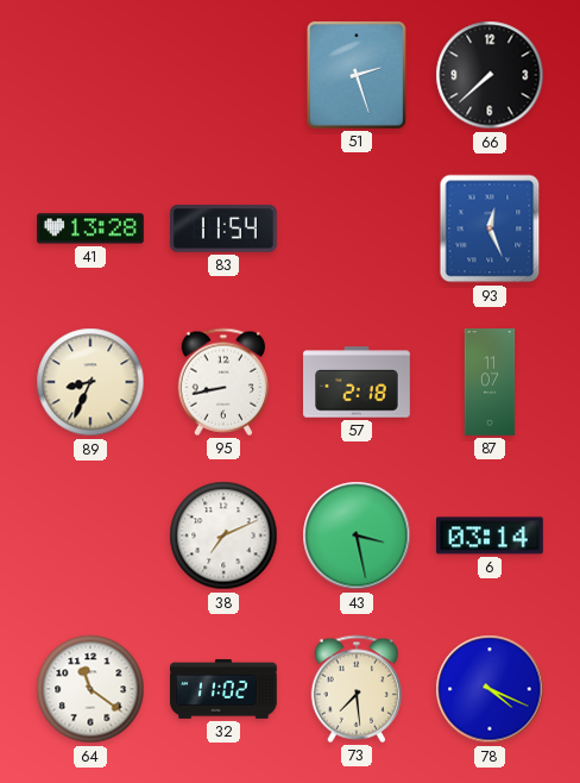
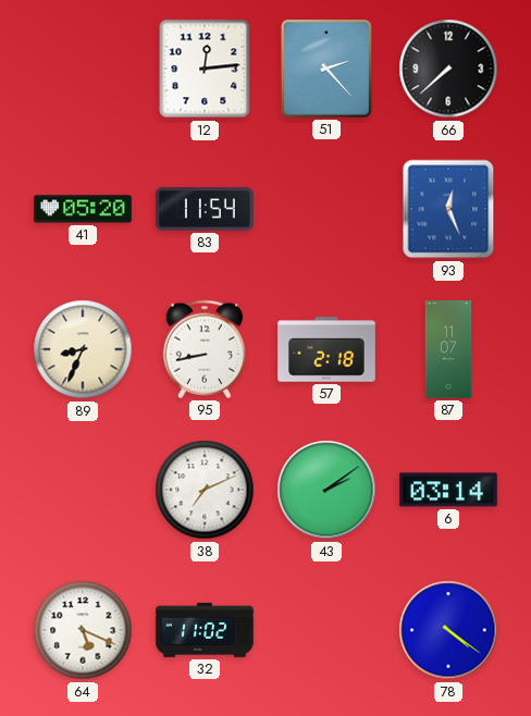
12: none -> 12:14 (205, 69)
51: 2:27 -> 2:23 (326, 69)
41: 13:28 -> 05:20 (84, 209)
43: 3:28 -> 2:09 (326, 490)
64: 11:21 -> 5:19 (83, 630)
73: 7:29 -> none (357, 689)
78: 4:19 -> 4:21 (448, 630)
